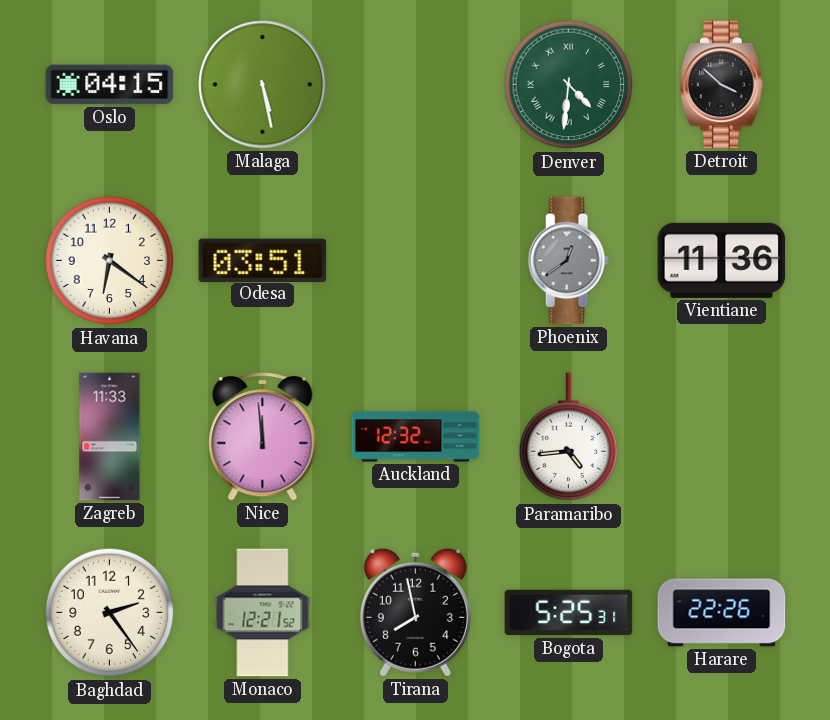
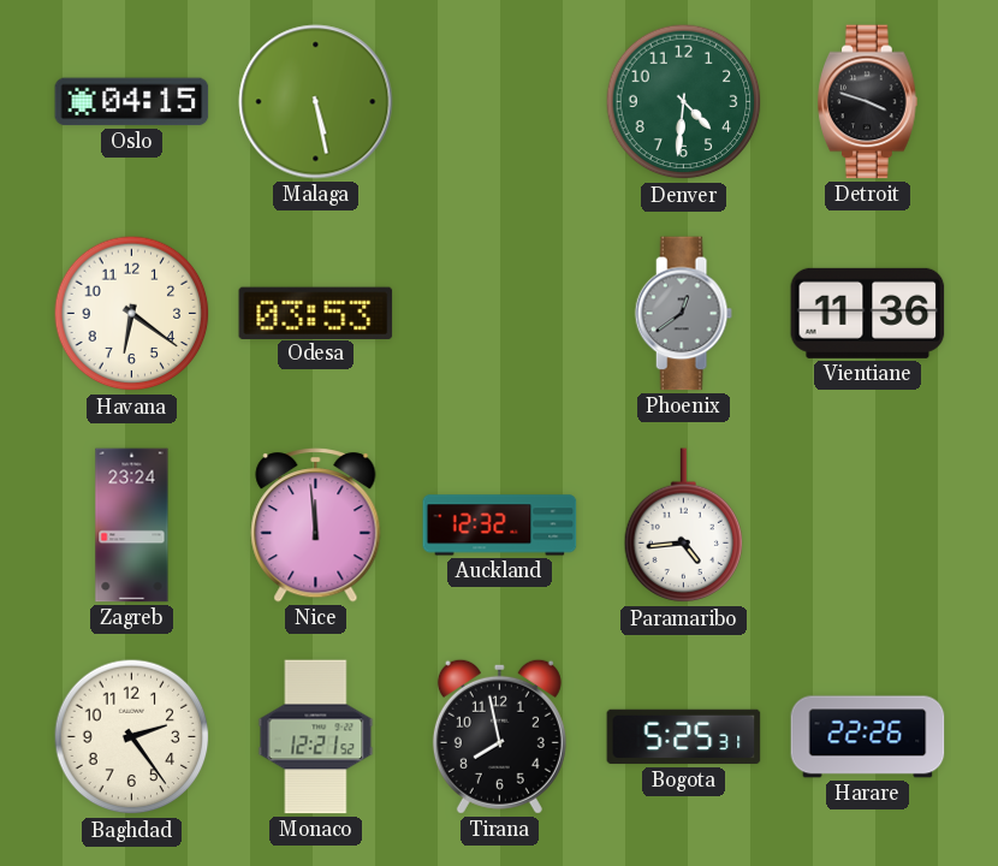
Denver numerals: Roman -> Arabic (684, 102)
Detroit: 3:52 -> 3:48 (868, 102)
Odesa: 03:51 -> 03:53 (316, 313)
Zagreb: 11:33 -> 23:24 (132, 526)
